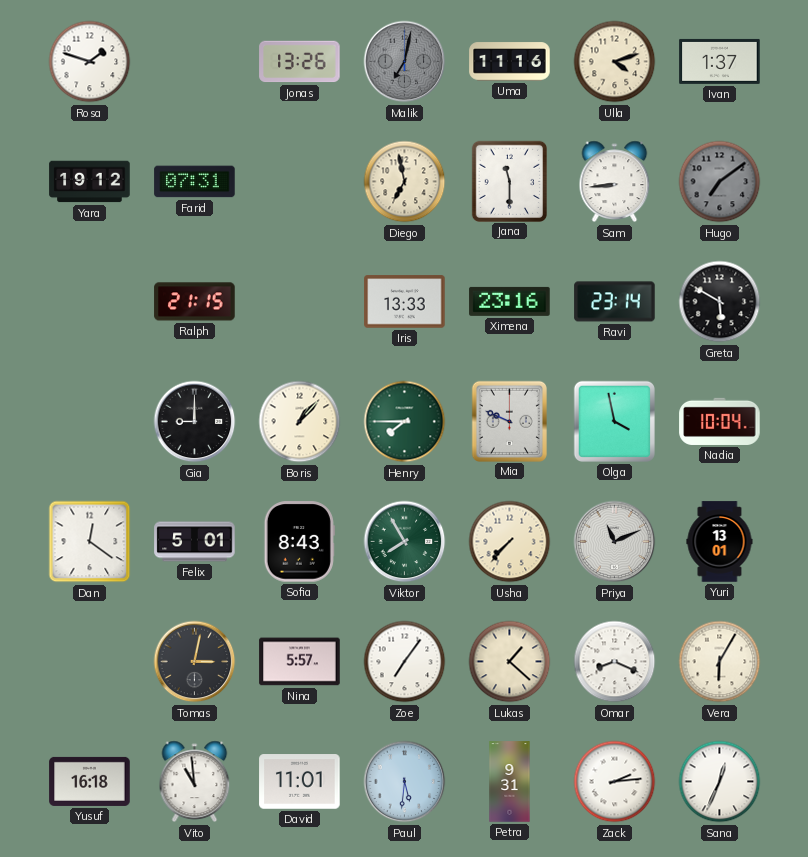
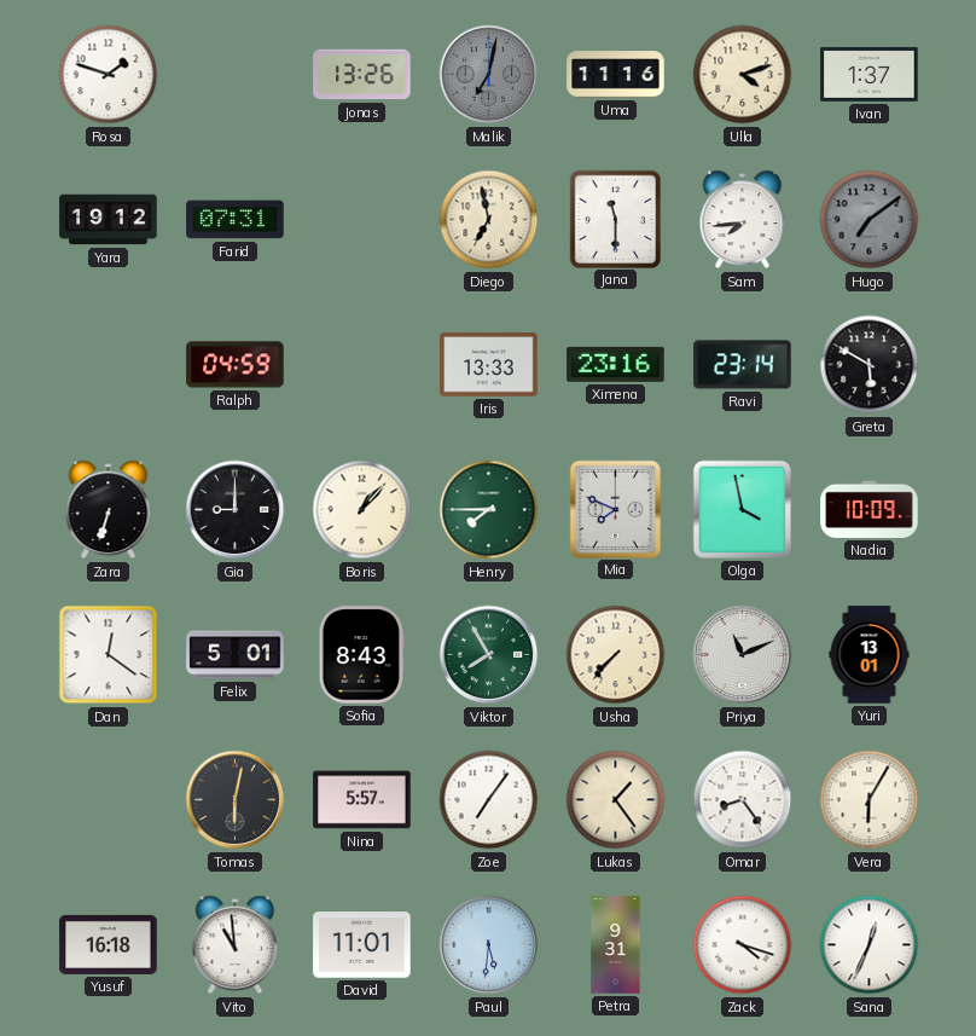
Sam: 8:44 -> 7:44 (743, 220)
Ralph: 21:15 -> 04:59 (236, 365)
Zara: none -> 6:33 (109, 510)
Mia: 9:49 -> 7:49 (615, 509)
Nadia: 10:04 -> 10:09 (870, 509)
Tomas: 3:02 -> 6:02 (236, 800)
Lukas: 1:22 -> 1:24 (616, 800)
Omar: 8:19 -> 8:24 (743, 800)
Zack: 2:14 -> 4:18 (743, 945)
